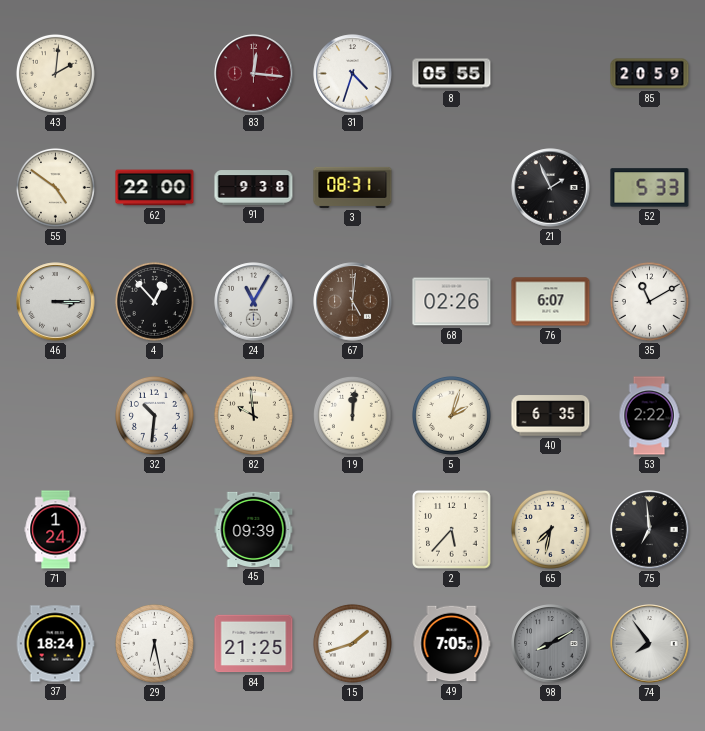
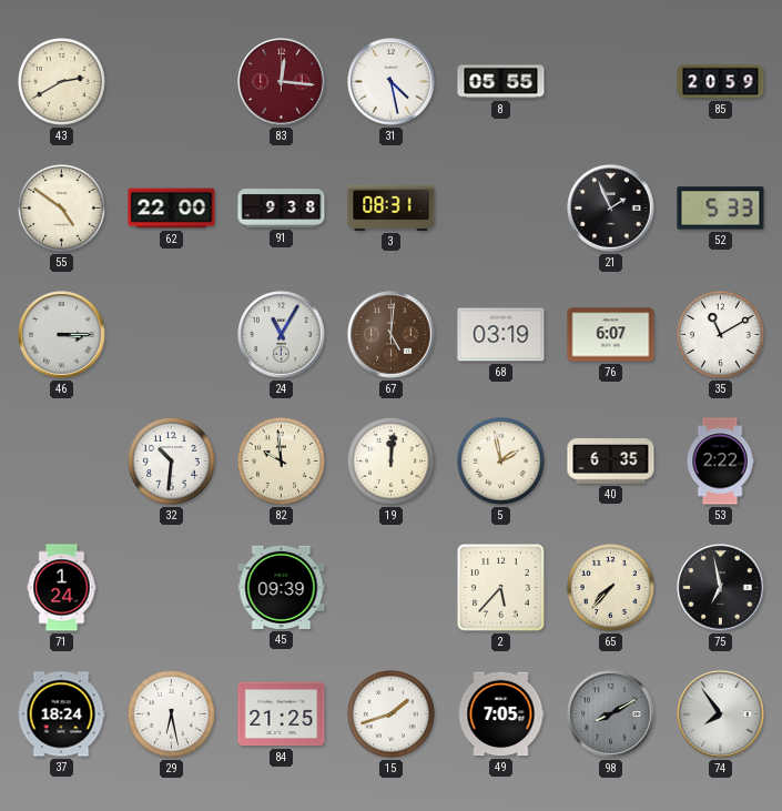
43: 2:01 -> 2:40 (61, 81)
31: 4:33 -> 4:28 (392, 82)
4: 12:53 -> none (154, 301)
68: 02:26 -> 03:19 (501, 335)
5: 2:03 -> 1:58 (500, 460)
65: 7:32 -> 7:37 (610, 587)
75: 6:59 -> 6:58 (721, 588)
